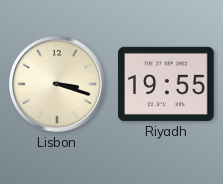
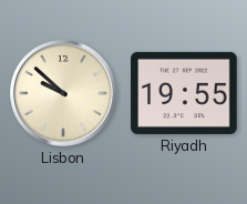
Lisbon: 3:18 -> 9:52 (64, 94)
